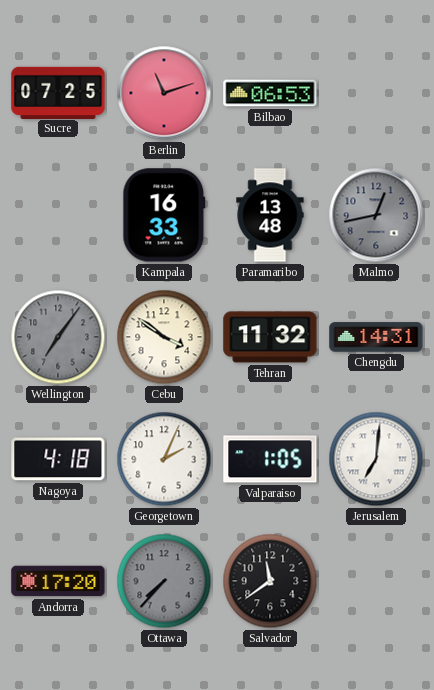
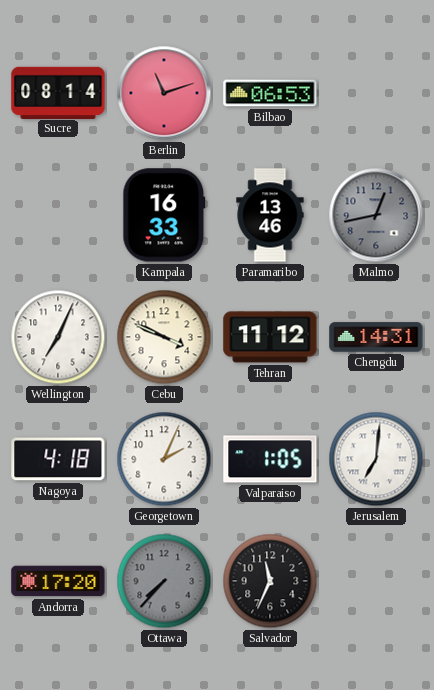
Sucre: 07:25 -> 08:14 (58, 92)
Paramaribo: 13:48 -> 13:46 (270, 215)
Wellington: 7:06 -> 7:04 (58, 337)
Wellington dial: grey -> white (58, 337)
Cebu: 3:51 -> 3:49 (164, 337)
Tehran: 11:32 -> 11:12 (270, 337)
Salvador: 11:39 -> 11:34 (270, 581)
